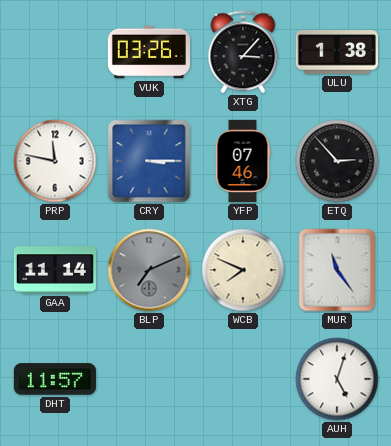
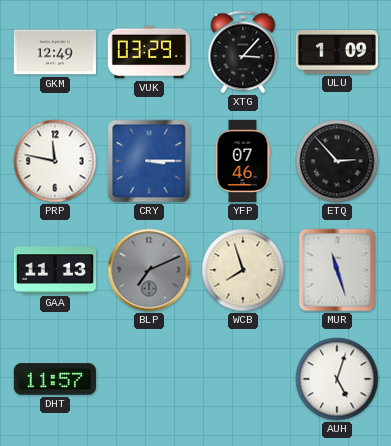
GKM: none -> 12:49 (55, 52)
VUK: 03:26 -> 03:29 (149, 52)
ULU: 1:38 -> 1:09 (337, 52)
GAA: 11:14 -> 11:13 (55, 270)
WCB: 7:49 -> 7:57 (243, 270)
MUR: 11:24 -> 11:27 (337, 270)
